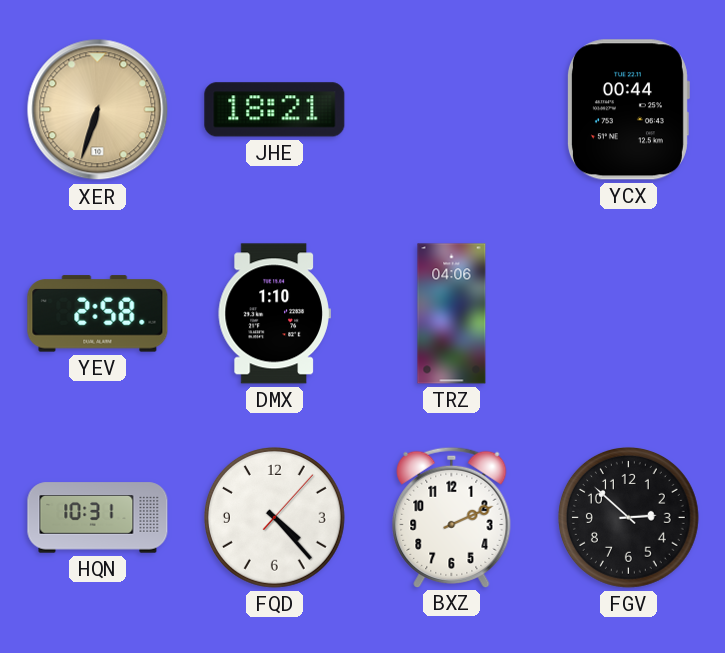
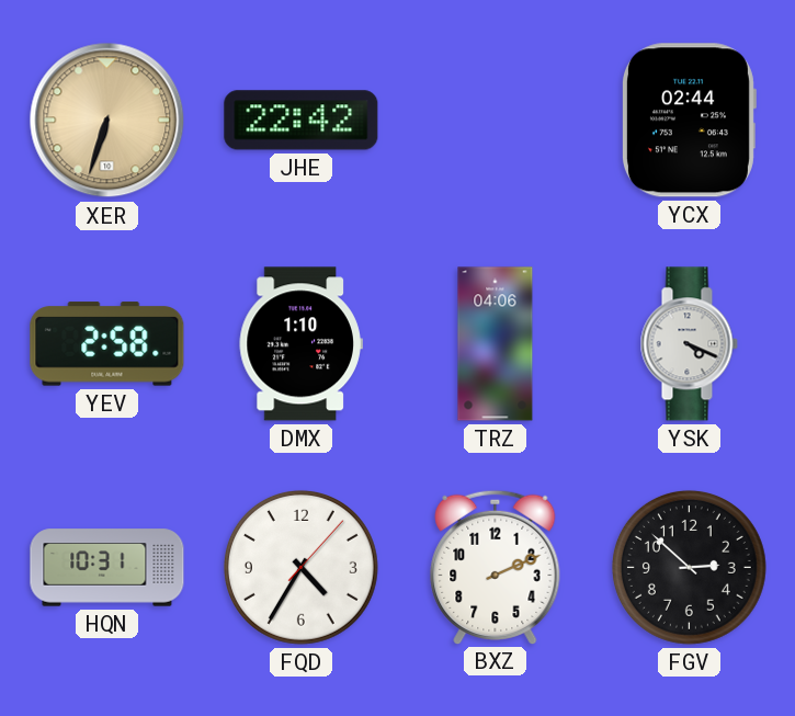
JHE: 18:21 -> 22:42 (302, 121)
YCX: 00:44 -> 02:44 (689, 121)
YSK: none -> 4:19 (689, 344)
FQD: 4:23 -> 4:35 (300, 567)
